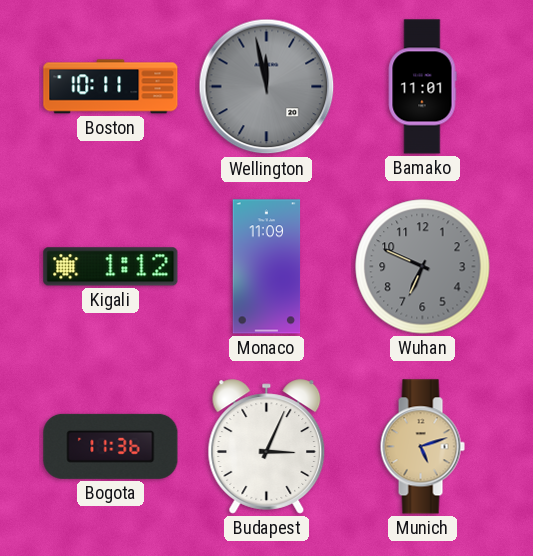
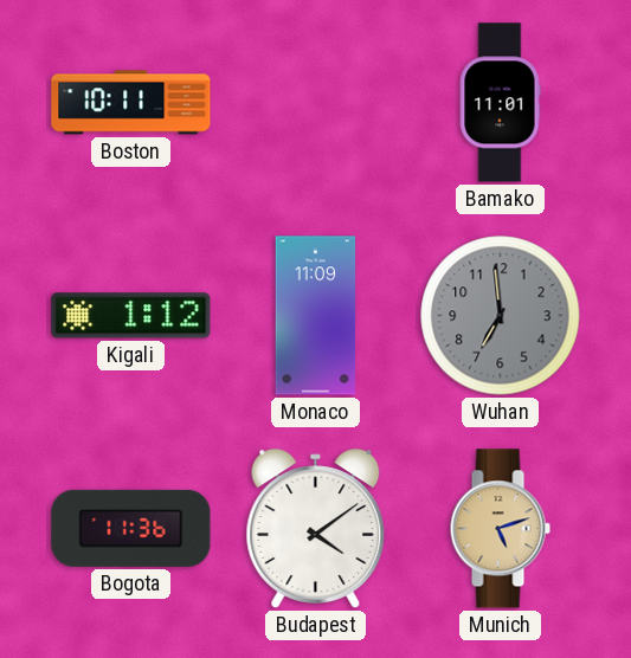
Wellington: 11:58 -> none (267, 87)
Wuhan: 6:49 -> 6:59 (501, 316)
Budapest: 3:04 -> 4:09 (316, 529)
